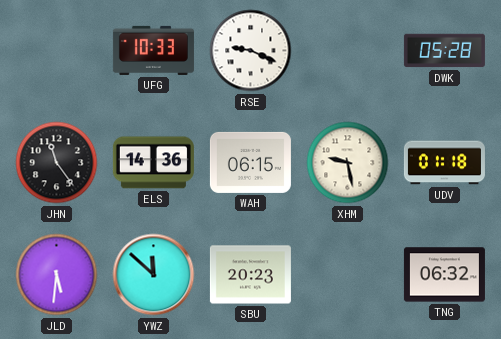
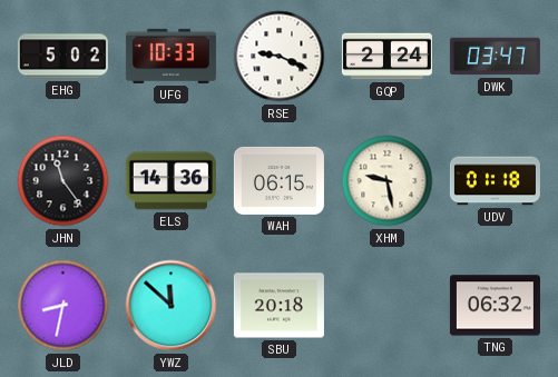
EHG: none -> 5:02 (62, 57)
GQP: none -> 2:24 (386, 57)
DWK: 05:28 -> 03:47 (495, 57)
JLD: 5:31 -> 8:32 (63, 306)
SBU: 20:23 -> 20:18 (278, 306)
